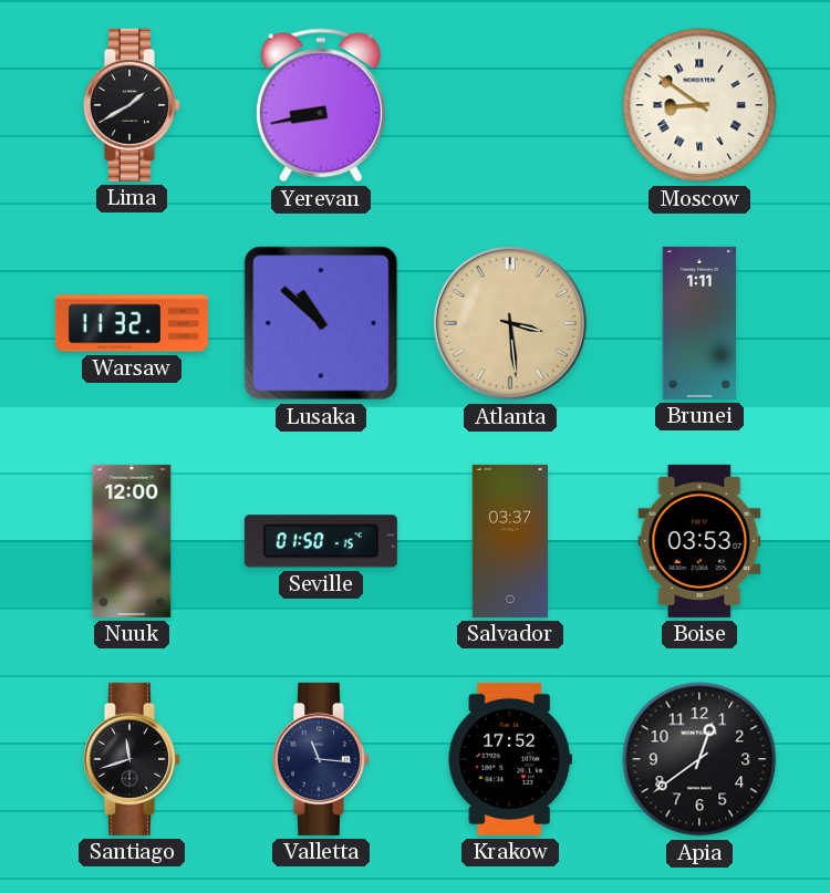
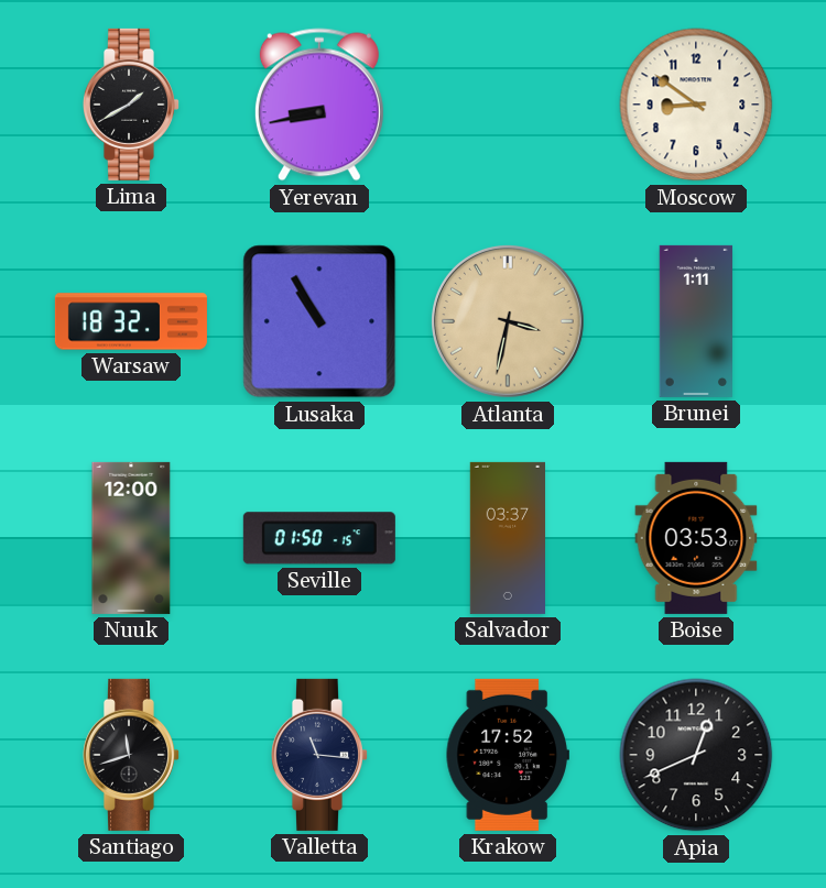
Moscow numerals: Roman -> Arabic (696, 105)
Warsaw: 11:32 -> 18:32 (131, 321)
Lusaka: 10:52 -> 10:55 (319, 321)
Atlanta: 3:29 -> 3:32 (508, 321)
Apia: 12:39 -> 12:41 (696, 755)
